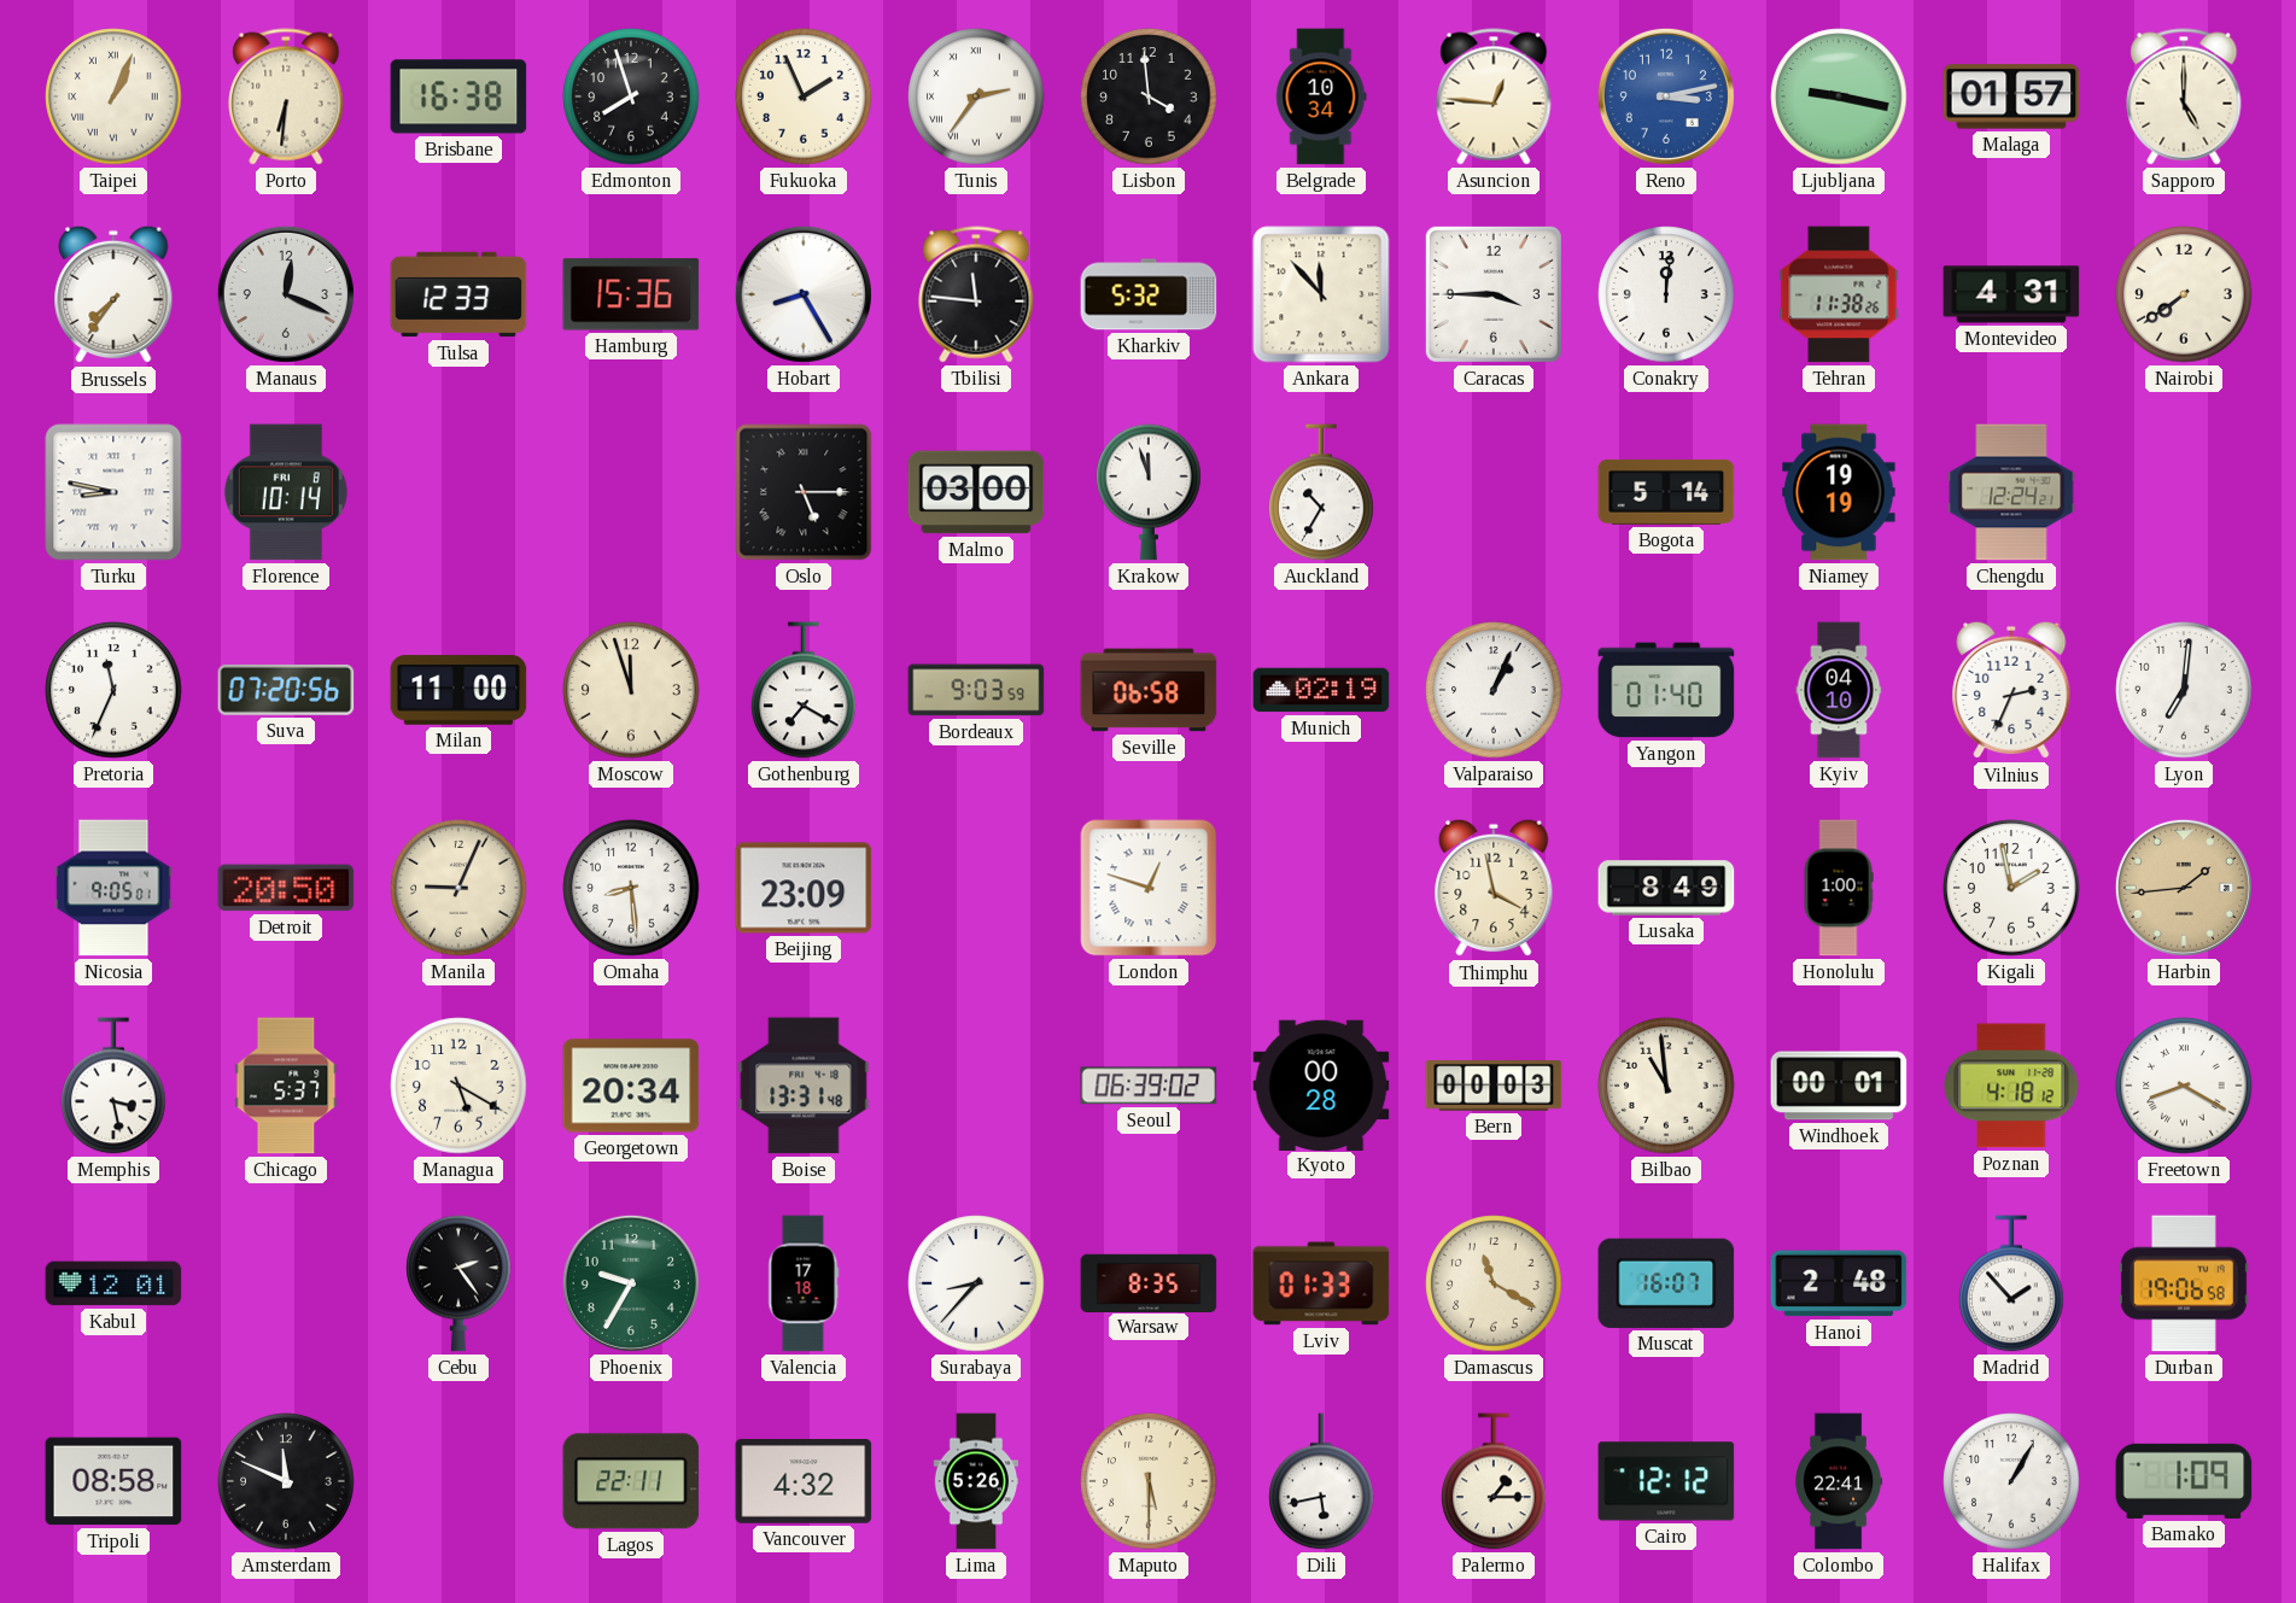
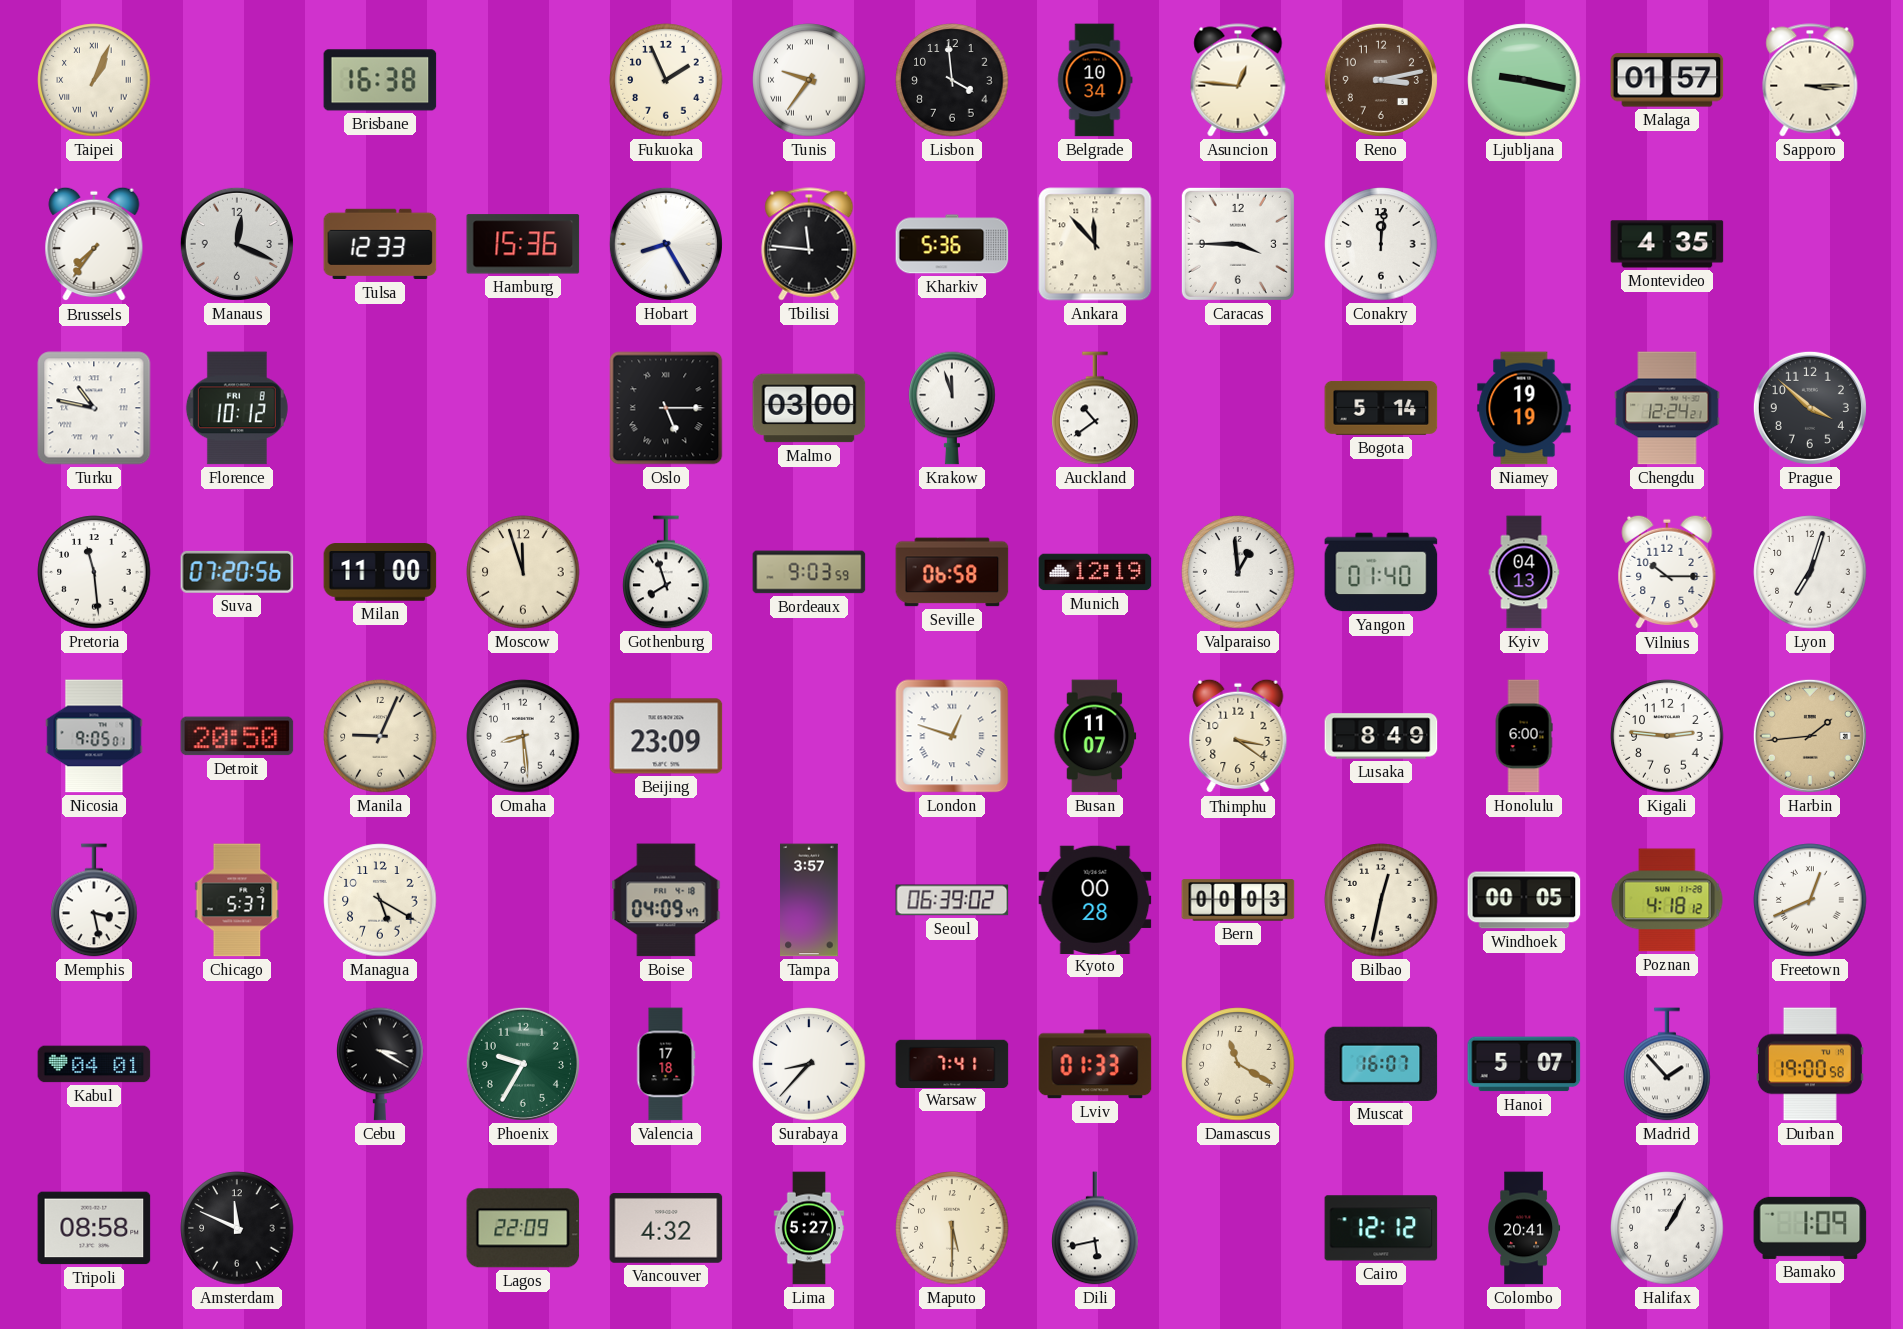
Porto: 6:31 -> none (286, 96)
Edmonton: 7:57 -> none (631, 96)
Tunis: 2:36 -> 9:36 (809, 80)
Reno dial: blue -> brown (1381, 80)
Sapporo: 5:00 -> 3:15 (1810, 80)
Kharkiv: 5:32 -> 5:36 (952, 244)
Tehran: 11:38 -> none (1839, 294)
Montevideo: 4:31 -> 4:35 (1667, 244)
Nairobi: 7:39 -> none (2184, 294)
Turku: 8:47 -> 10:47 (94, 408)
Florence: 10:14 -> 10:12 (237, 408)
Auckland: 10:35 -> 10:39 (1095, 408)
Prague: none -> 3:52 (1810, 408)
Pretoria: 11:34 -> 11:29 (94, 572)
Gothenburg: 7:20 -> 7:57 (666, 572)
Munich: 02:19 -> 12:19 (1095, 572)
Valparaiso: 1:04 -> 12:59 (1238, 572)
Kyiv: 04:10 -> 04:13 (1524, 572)
Vilnius: 2:34 -> 10:15 (1667, 572)
Lyon: 7:01 -> 7:03 (1810, 572)
Busan: none -> 11:07 (1095, 736)
Thimphu: 3:58 -> 3:21 (1238, 736)
Honolulu: 1:00 -> 6:00 (1524, 736)
Kigali: 1:58 -> 2:46 (1667, 736)
Georgetown: 20:34 -> none (631, 1086)
Boise: 13:31 -> 04:09 (666, 900)
Tampa: none -> 3:57 (809, 900)
Bilbao: 10:59 -> 12:32 (1381, 900)
Windhoek: 00:01 -> 00:05 (1524, 900)
Freetown: 8:20 -> 12:41 (1810, 900)
Kabul: 12:01 -> 04:01 (94, 1064)
Cebu: 2:24 -> 3:20 (380, 1064)
Warsaw: 8:35 -> 7:41 (952, 1063)
Hanoi: 2:48 -> 5:07 (1524, 1064)
Durban: 19:06 -> 19:00 (1810, 1064)
Lagos: 22:11 -> 22:09 (523, 1228)
Lima: 5:26 -> 5:27 (809, 1228)
Palermo: 1:15 -> none (1494, 1481)
Colombo: 22:41 -> 20:41 (1524, 1228)
